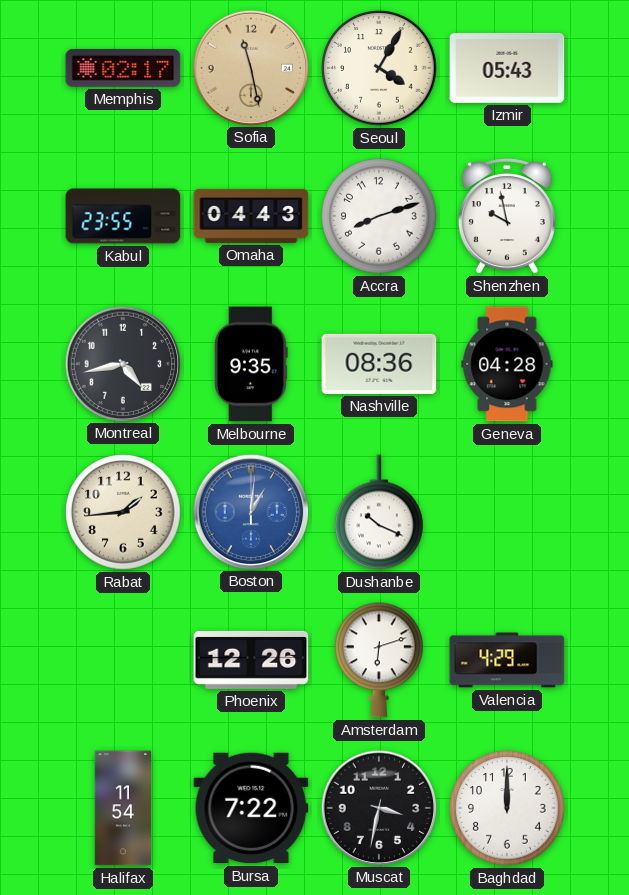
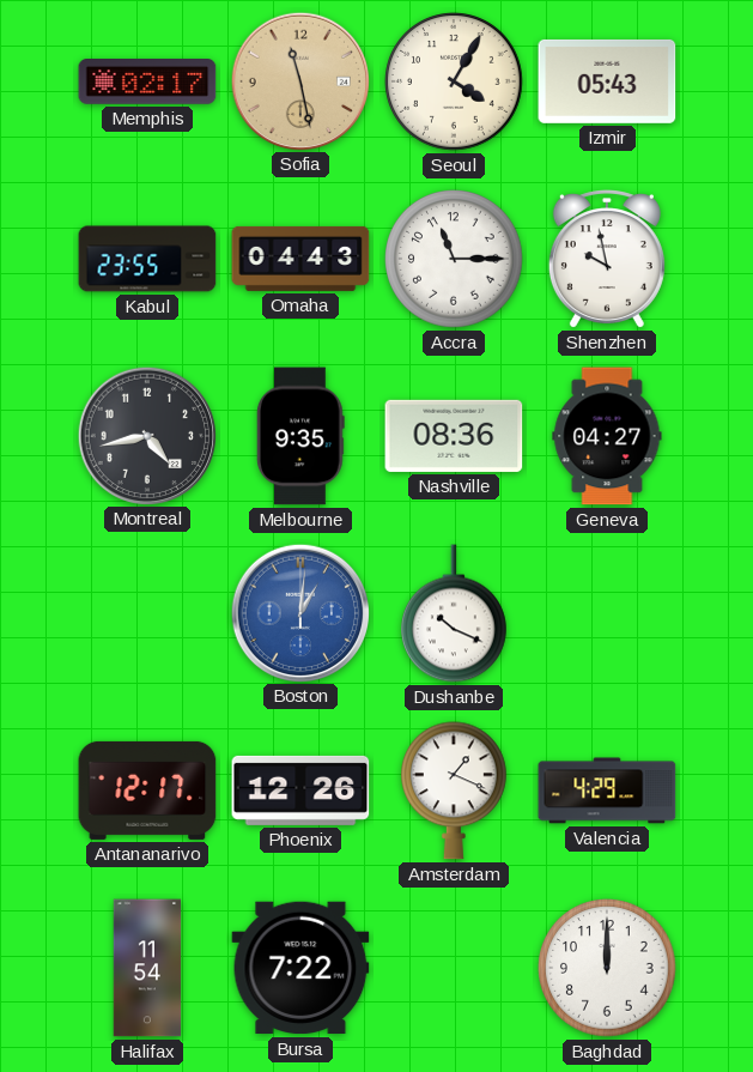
Accra: 8:12 -> 11:15 (454, 259)
Geneva: 04:28 -> 04:27 (607, 436)
Rabat: 1:44 -> none (123, 512)
Antananarivo: none -> 12:17 (147, 791)
Amsterdam: 6:12 -> 1:19 (455, 791)
Muscat: 3:32 -> none (378, 807)
